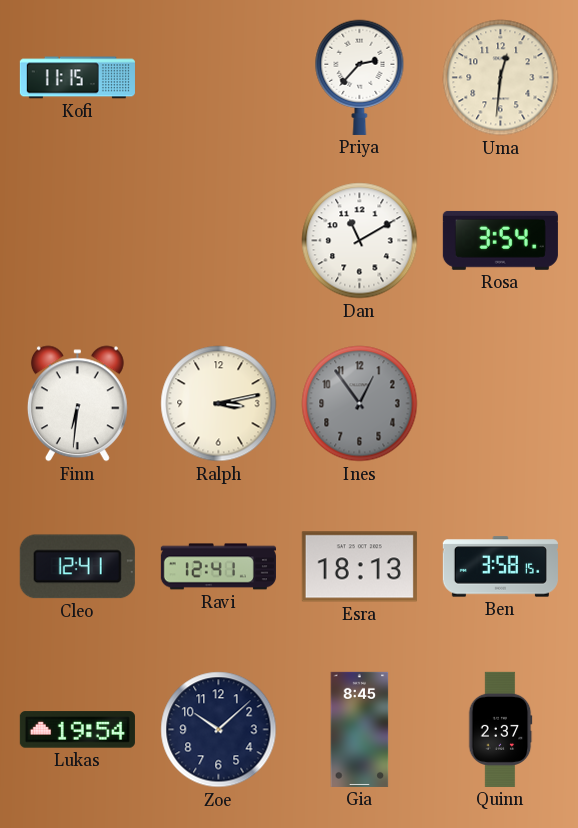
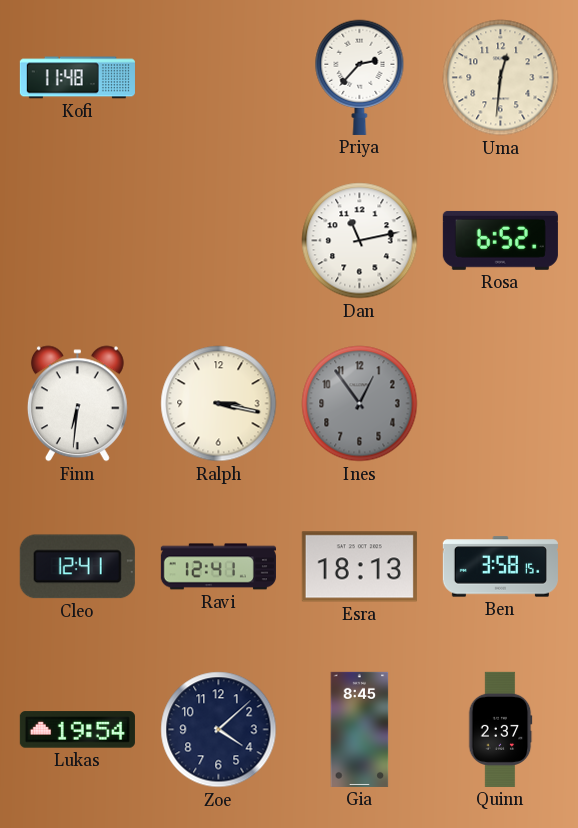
Kofi: 11:15 -> 11:48 (77, 78)
Dan: 11:10 -> 11:13 (360, 241)
Rosa: 3:54 -> 6:52 (500, 240)
Ralph: 3:13 -> 3:17 (219, 404)
Zoe: 10:08 -> 4:08 (219, 730)
